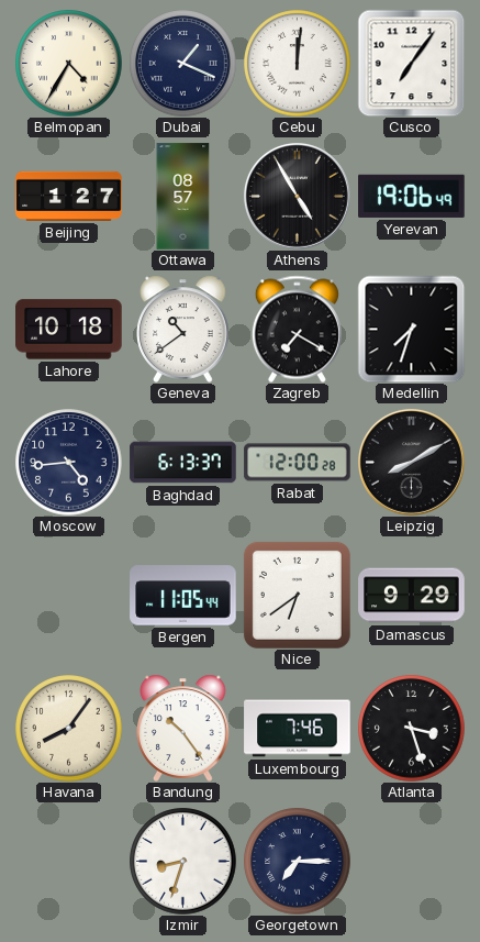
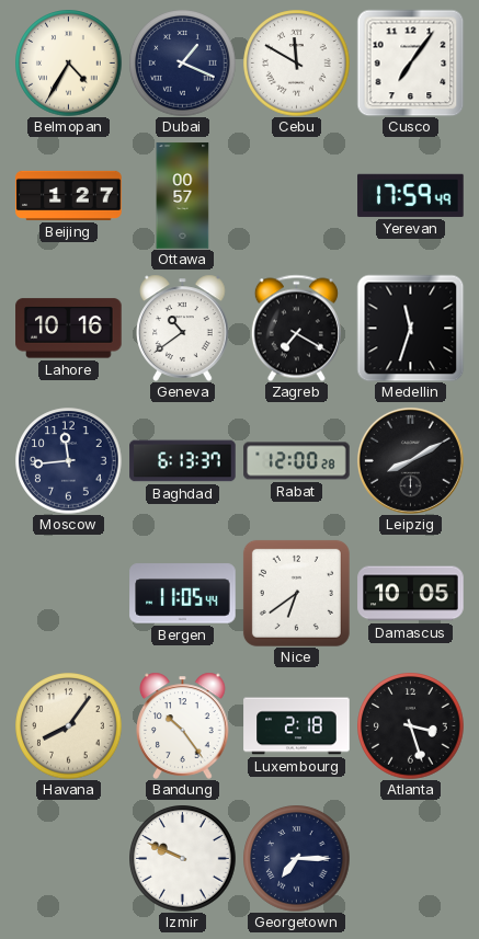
Cebu: 12:01 -> 11:50 (297, 64)
Ottawa: 08:57 -> 00:57 (183, 196)
Athens: 4:55 -> none (297, 196)
Yerevan: 19:06 -> 17:59 (411, 195)
Lahore: 10:18 -> 10:16 (69, 329)
Medellin: 7:33 -> 11:33 (410, 328)
Moscow: 4:44 -> 11:44 (69, 461)
Damascus: 9:29 -> 10:05 (411, 594)
Luxembourg: 7:46 -> 2:18 (297, 726)
Izmir: 8:33 -> 9:49 (183, 859)
